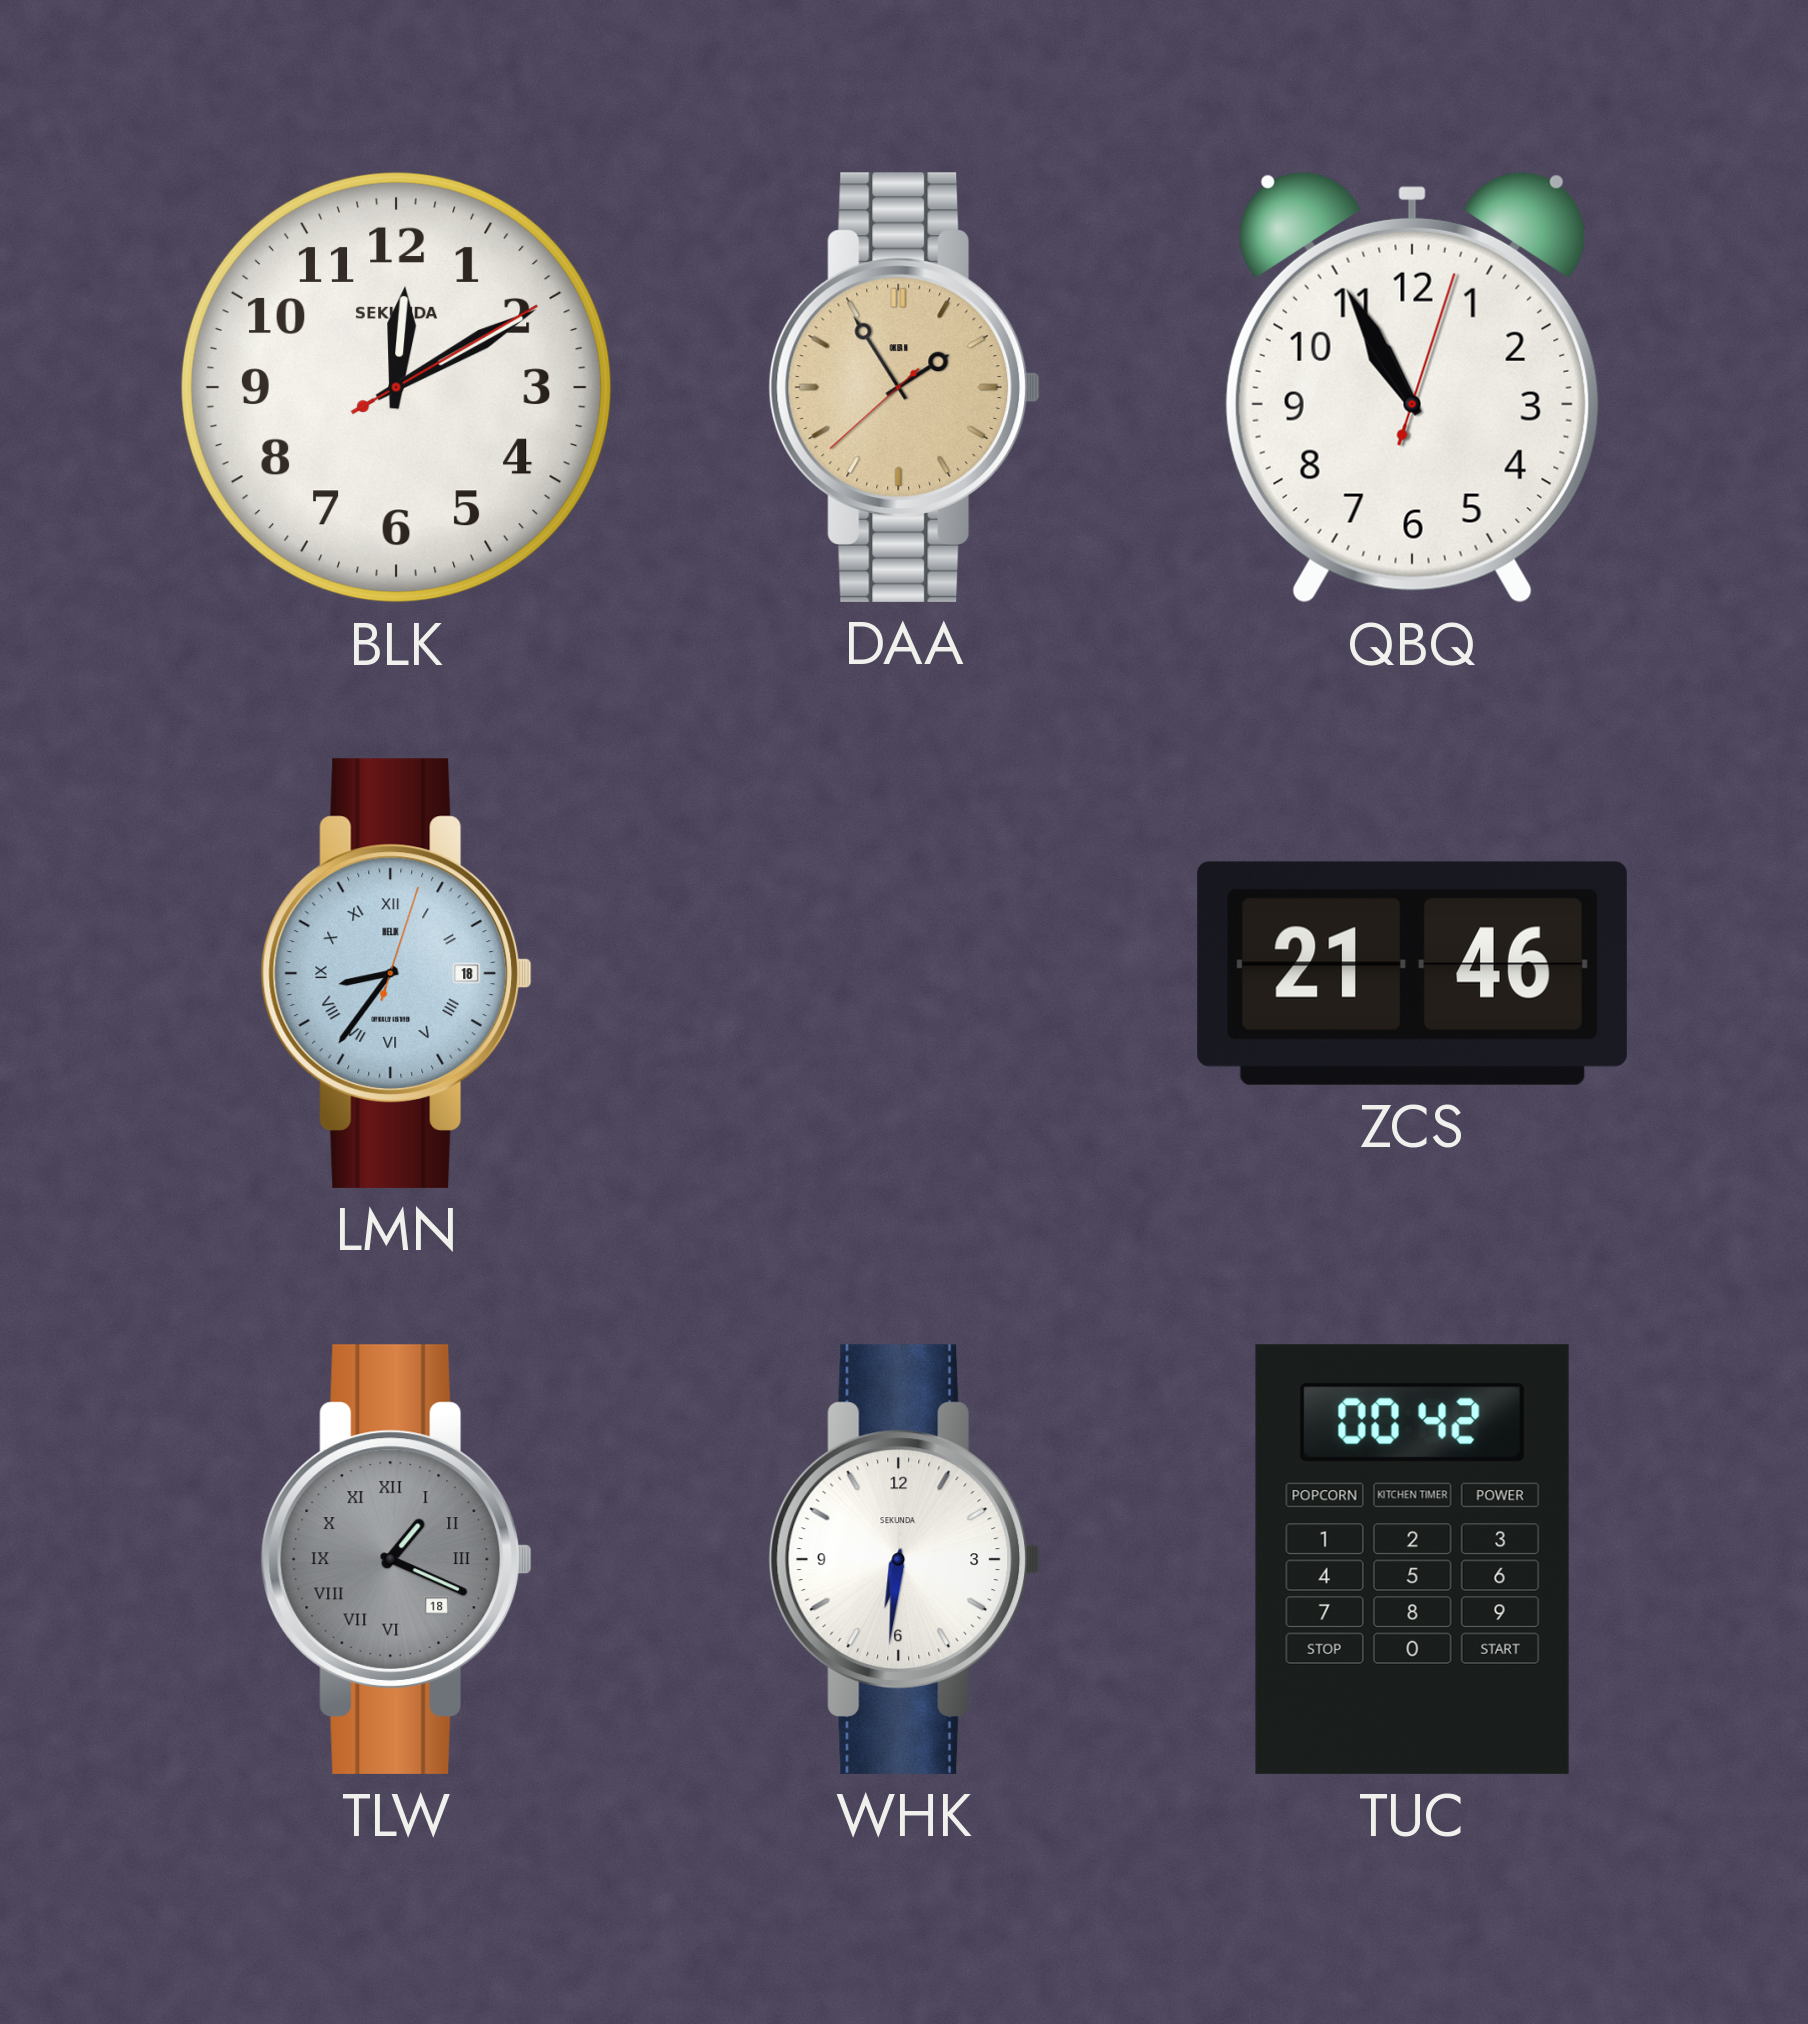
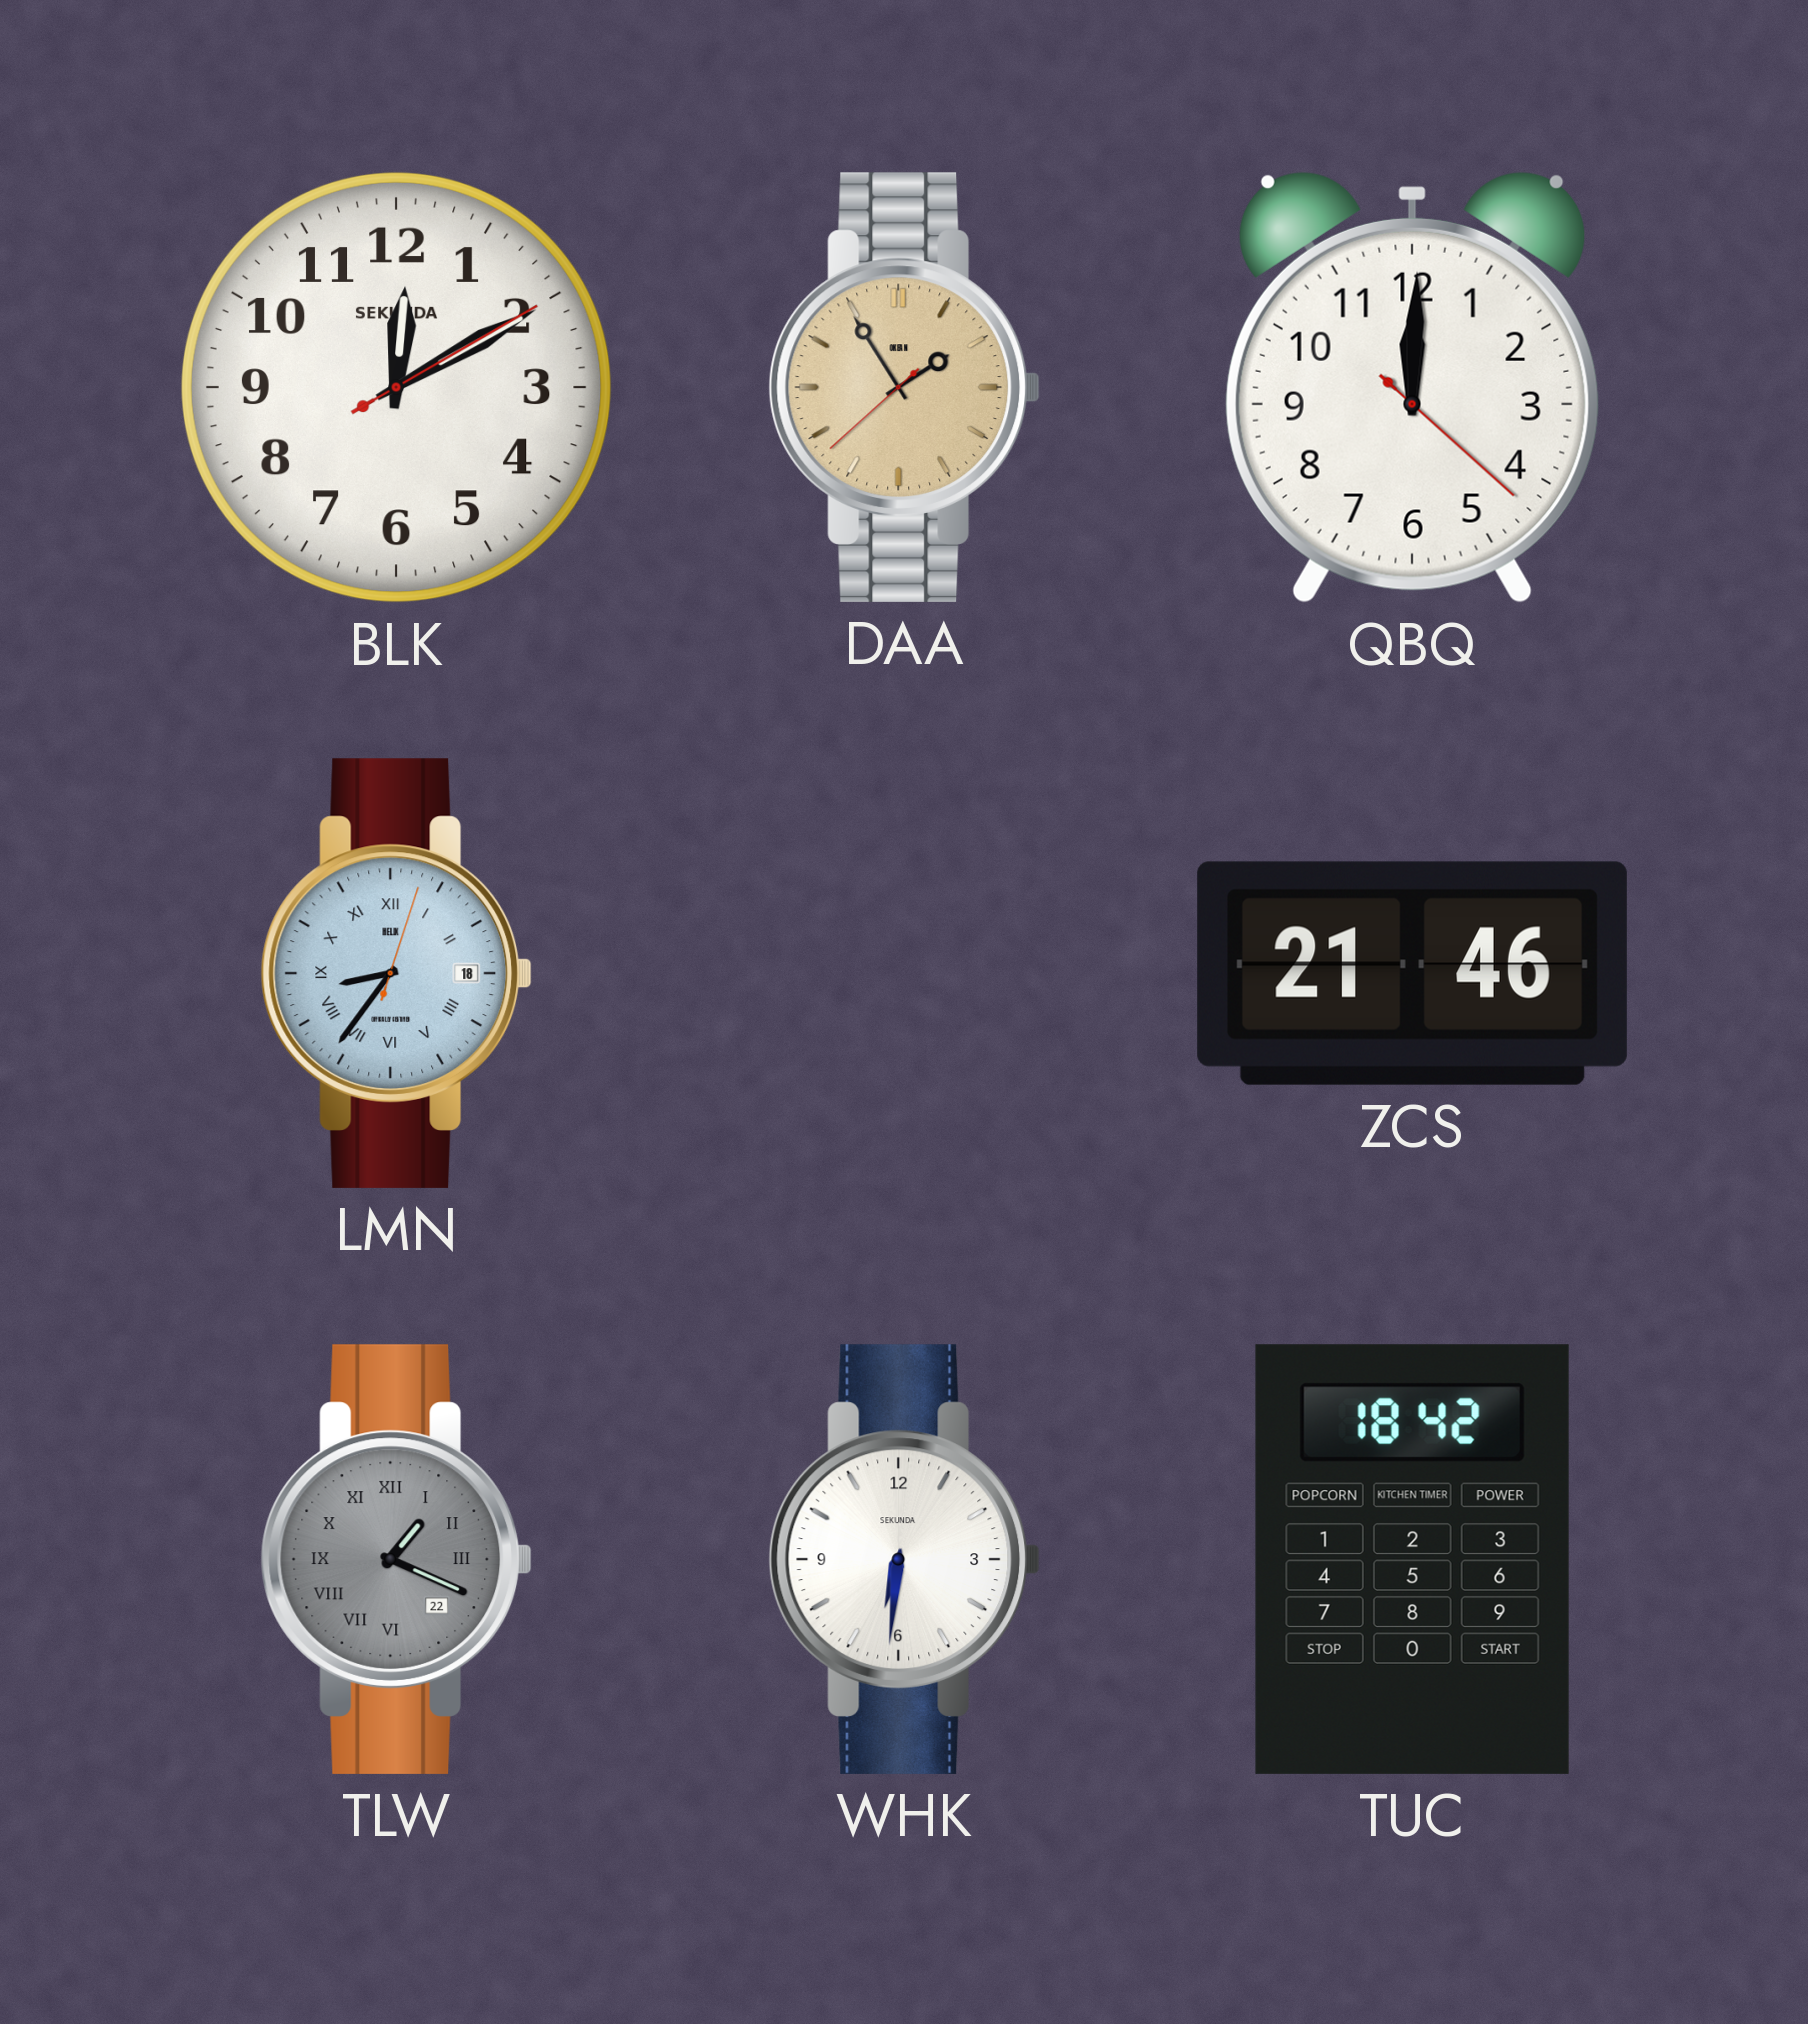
QBQ: 10:55 -> 12:00 (1412, 387)
TLW date: 18 -> 22 (397, 1559)
TUC: 00:42 -> 18:42 (1412, 1559)
